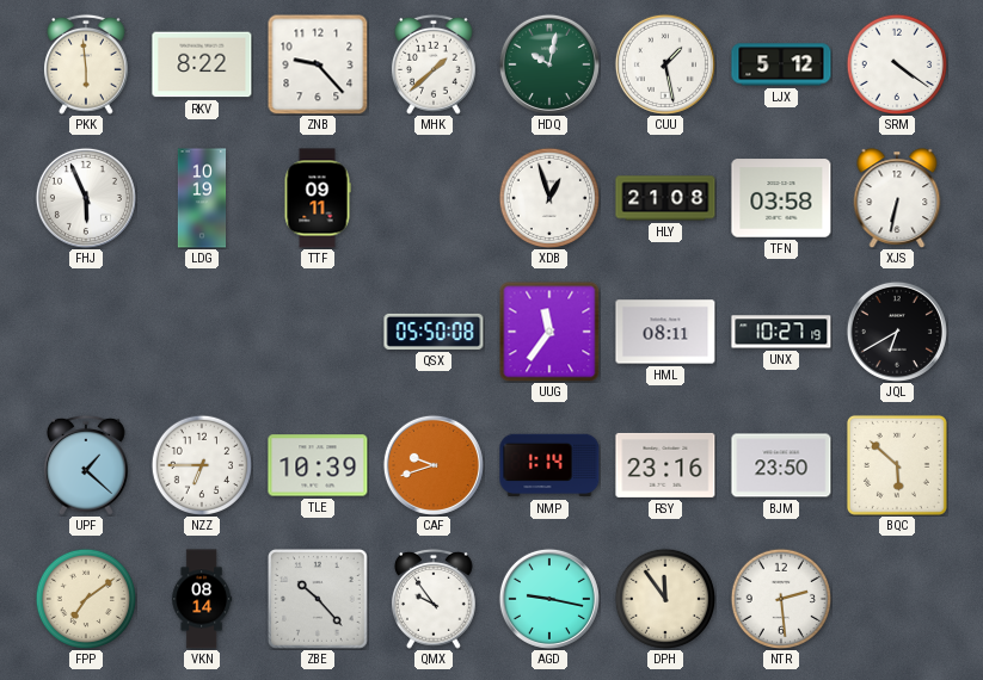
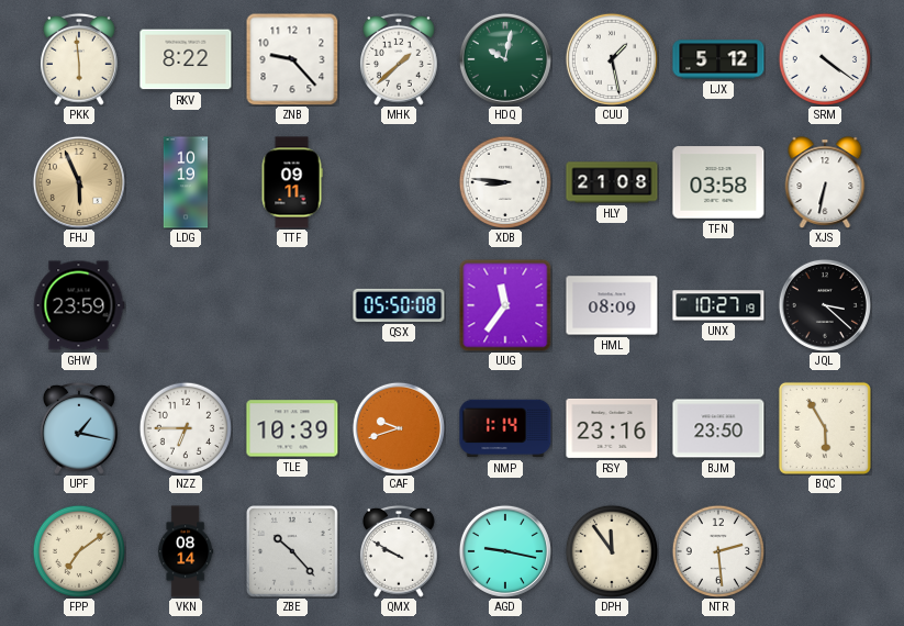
FHJ dial: white -> champagne (79, 182)
XDB: 12:57 -> 8:46 (504, 181)
GHW: none -> 23:59 (79, 305)
HML: 08:11 -> 08:09 (612, 305)
JQL: 6:40 -> 3:22 (825, 305)
UPF: 1:22 -> 1:17 (79, 428)
BQC: 5:52 -> 5:55 (825, 428)
QMX: 9:54 -> 9:50 (399, 551)
